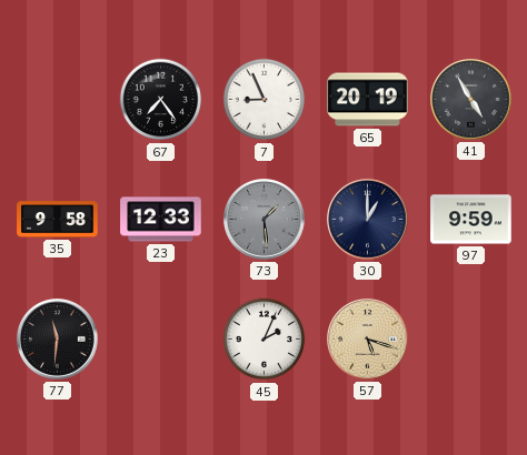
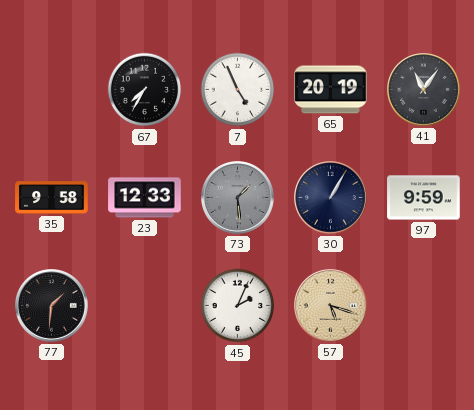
67: 7:24 -> 7:35 (145, 90)
7: 8:56 -> 4:56 (238, 90)
41: 4:55 -> 11:06 (424, 90)
30: 1:00 -> 1:05 (331, 198)
77: 11:31 -> 1:31 (52, 306)
